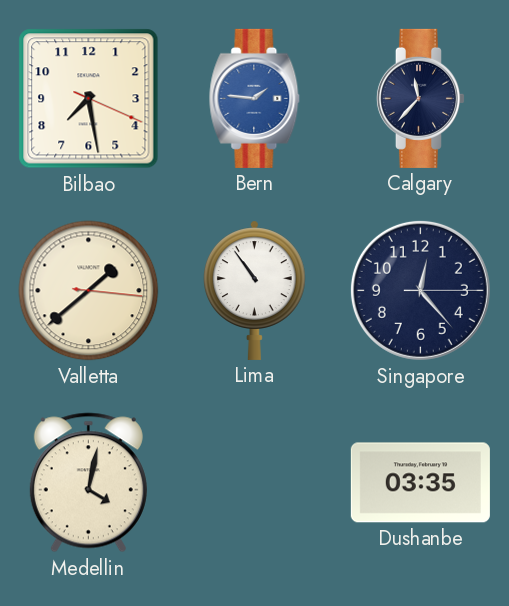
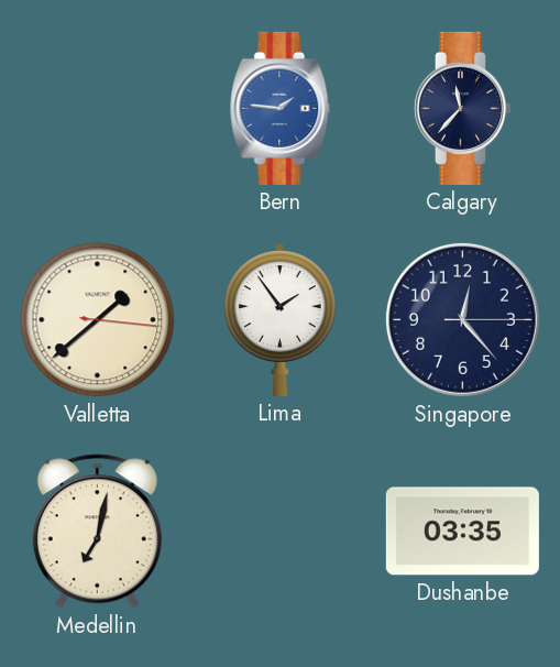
Bilbao: 7:28 -> none (89, 99)
Lima: 10:54 -> 1:54 (279, 319)
Medellin: 4:02 -> 7:02 (97, 532)
